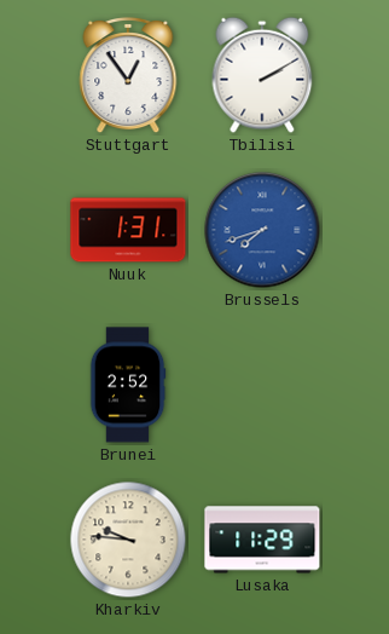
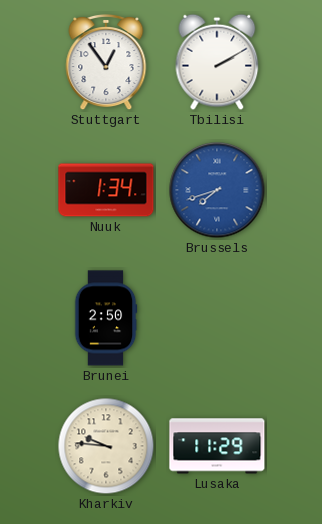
Nuuk: 1:31 -> 1:34 (106, 190)
Brunei: 2:52 -> 2:50 (106, 318)
